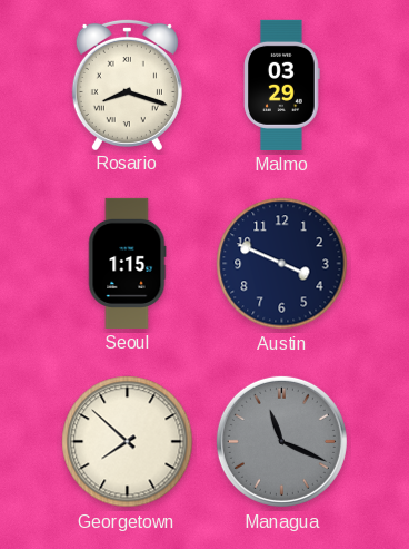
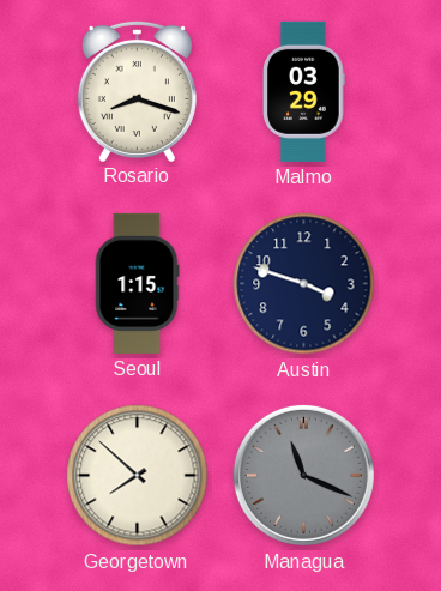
Austin: 3:49 -> 3:48 (304, 284)
